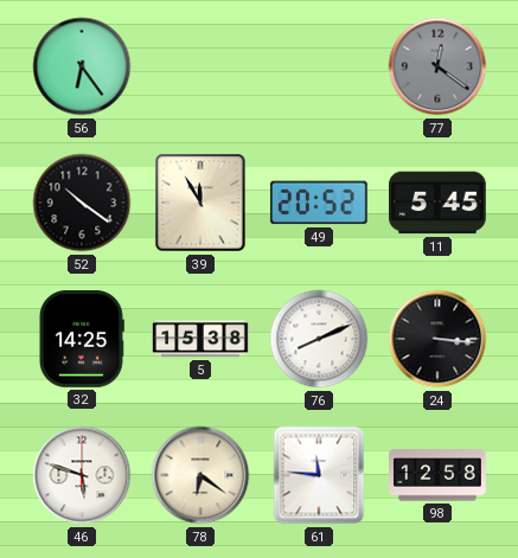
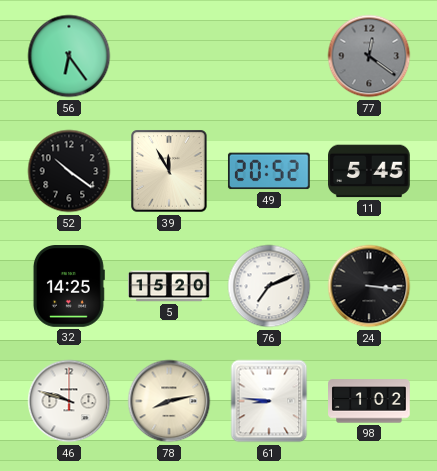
5: 15:38 -> 15:20 (169, 286)
76: 8:11 -> 7:11 (269, 286)
46: 5:48 -> 9:48 (69, 401)
78: 6:21 -> 8:13 (169, 401)
61: 11:46 -> 8:46 (269, 401)
98: 12:58 -> 1:02 (370, 401)
